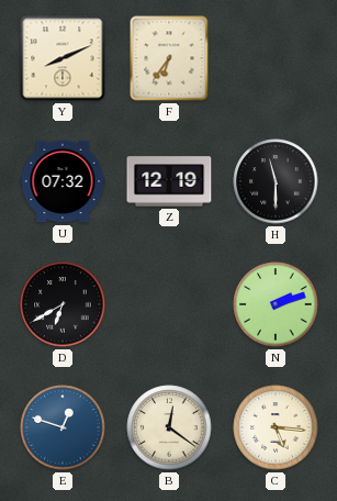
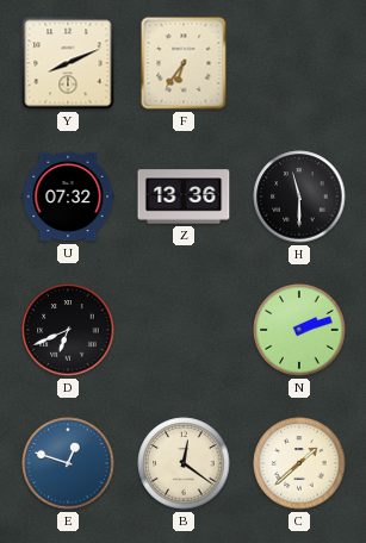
Z: 12:19 -> 13:36 (184, 196)
D: 6:40 -> 6:41 (68, 330)
C: 5:16 -> 1:38 (299, 463)
